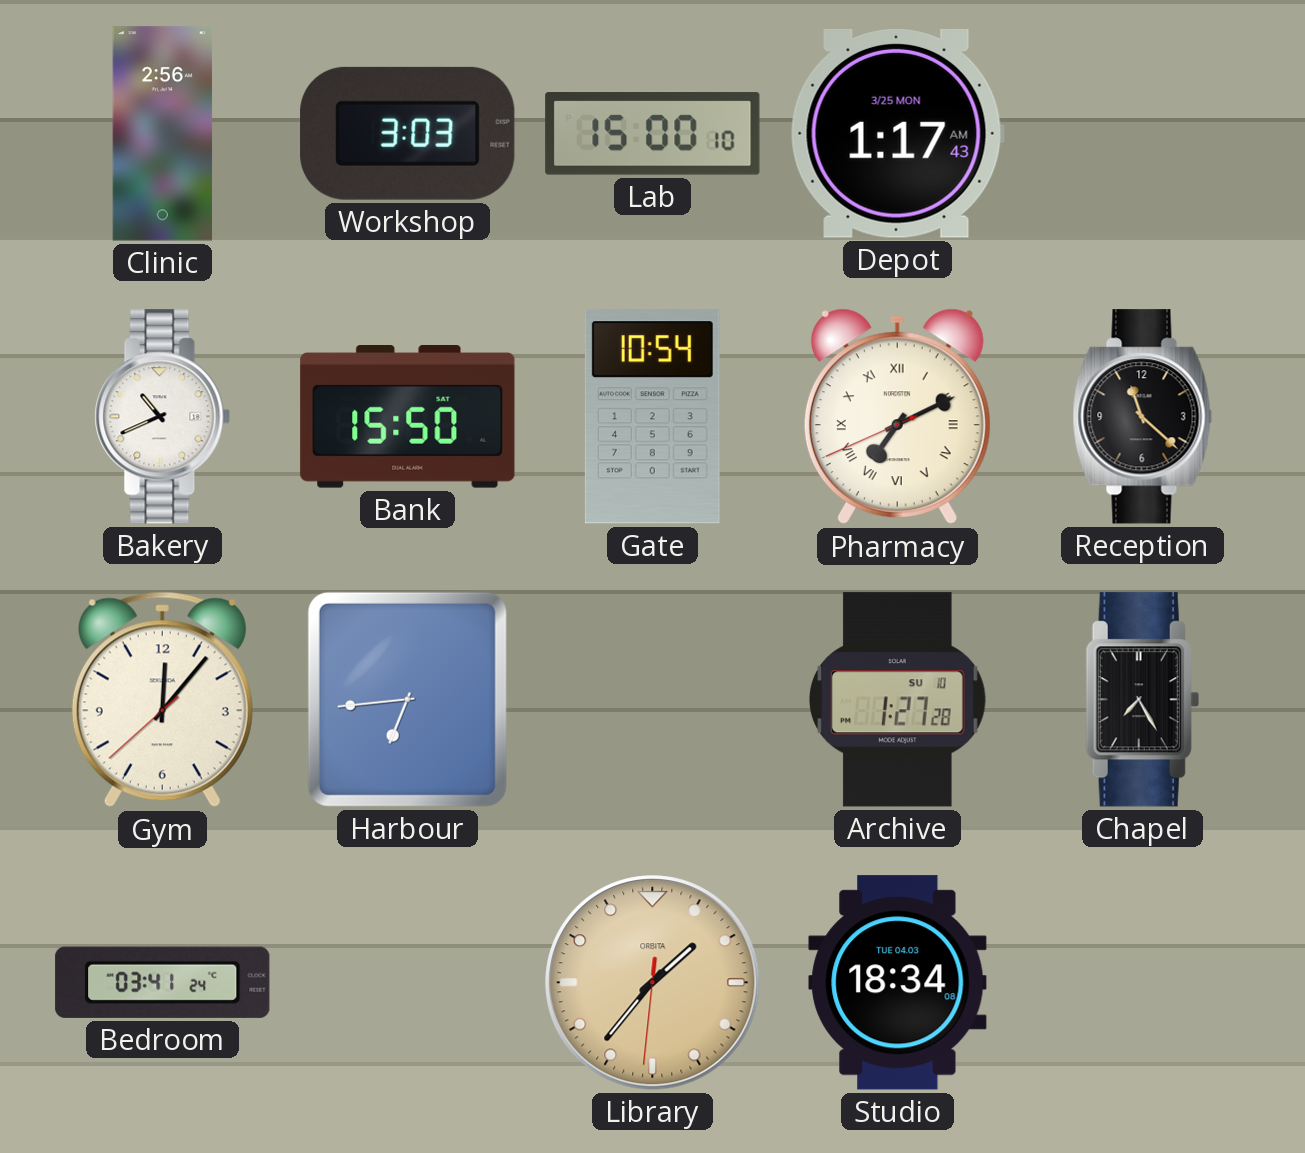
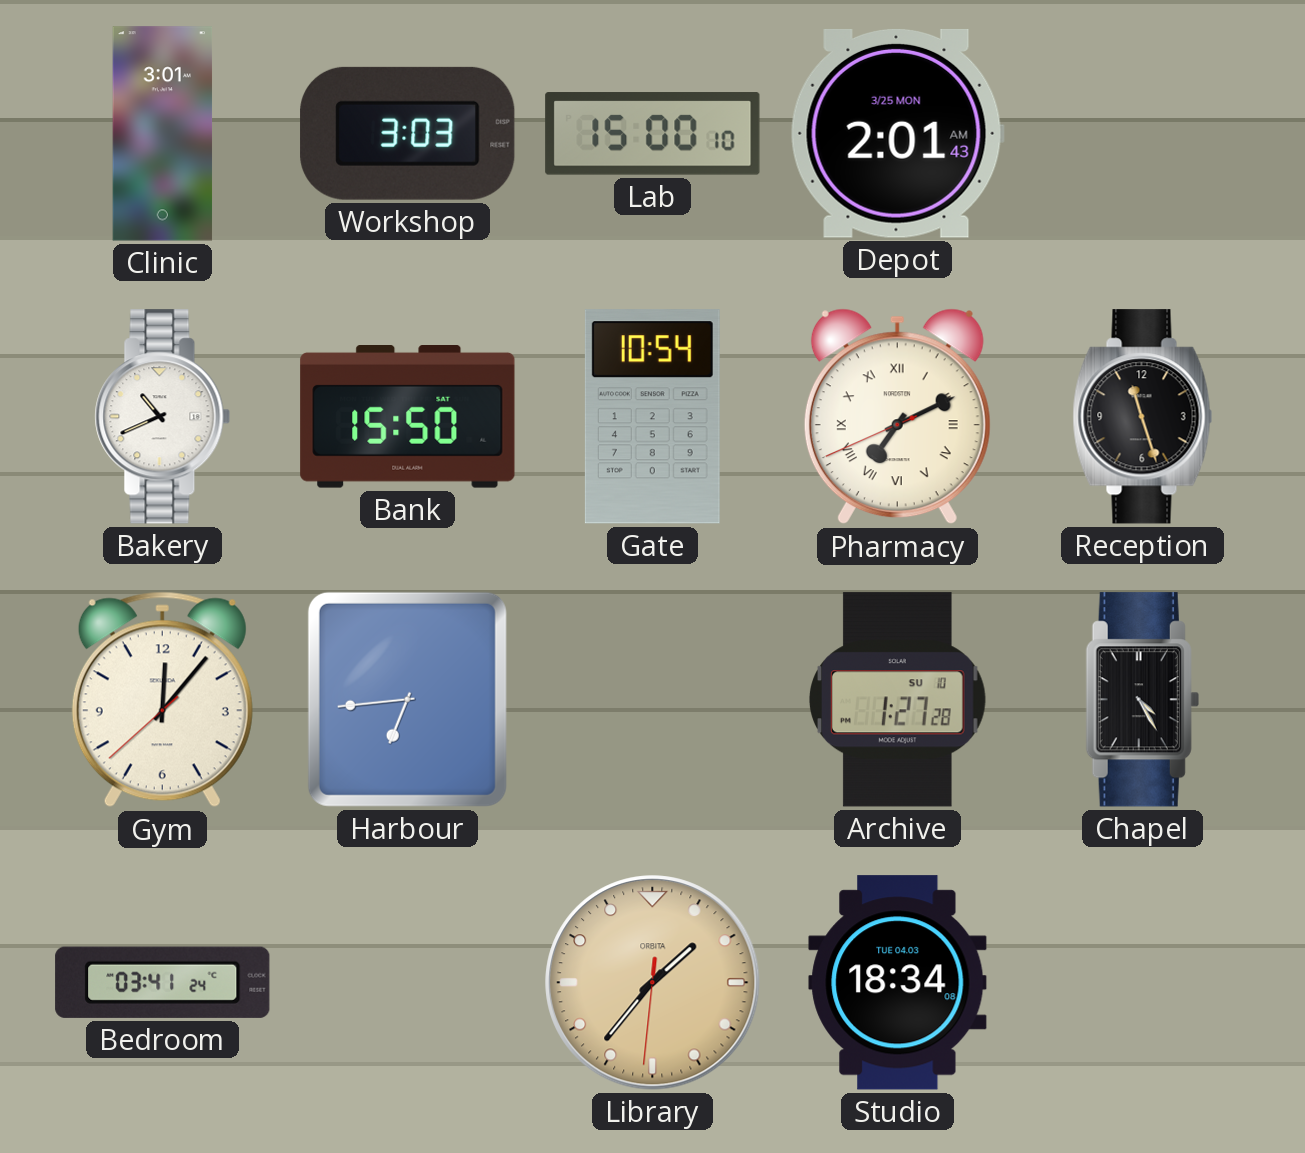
Clinic: 2:56 -> 3:01 (163, 134)
Depot: 1:17 -> 2:01 (897, 133)
Reception: 11:22 -> 11:27 (1143, 417)
Chapel: 7:25 -> 4:25 (1142, 700)
